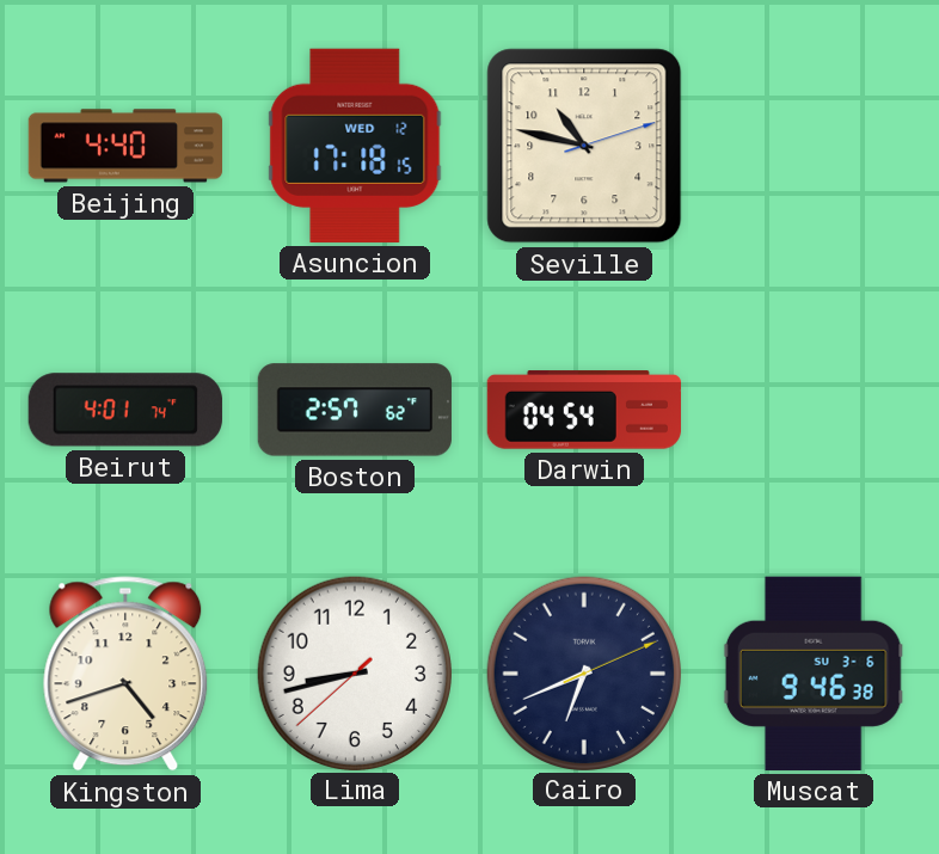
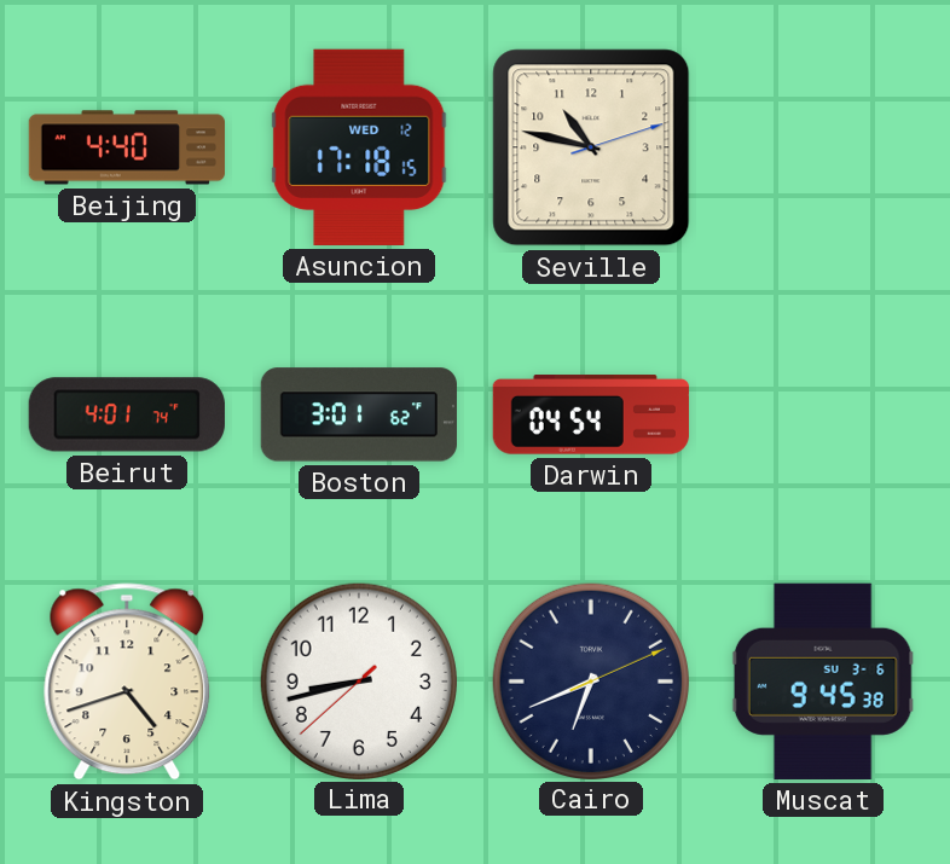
Boston: 2:57 -> 3:01 (359, 414)
Muscat: 9:46 -> 9:45 (823, 682)
